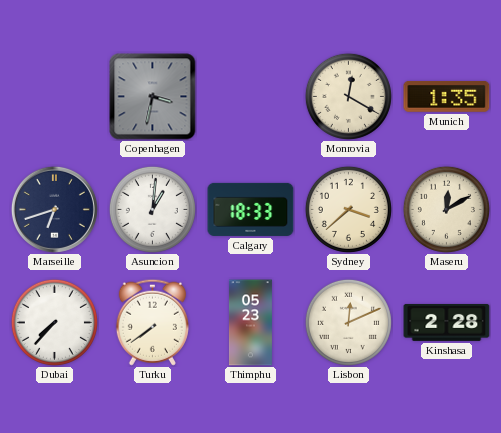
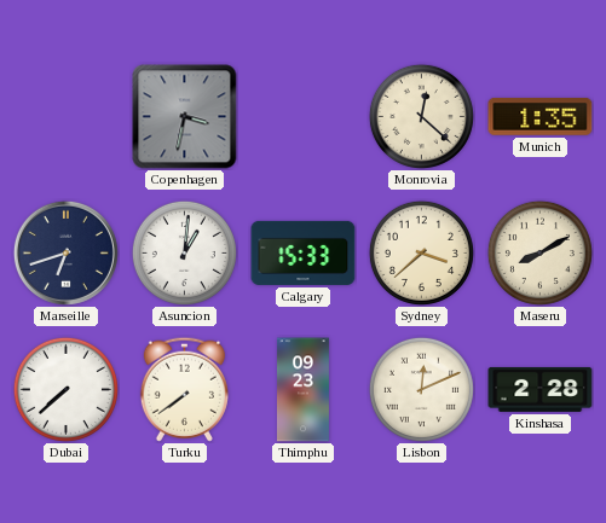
Monrovia: 12:20 -> 12:22 (421, 116)
Calgary: 18:33 -> 15:33 (304, 252)
Maseru: 12:10 -> 8:10 (539, 252)
Dubai: 7:37 -> 7:38 (65, 389)
Thimphu: 05:23 -> 09:23 (302, 390)
